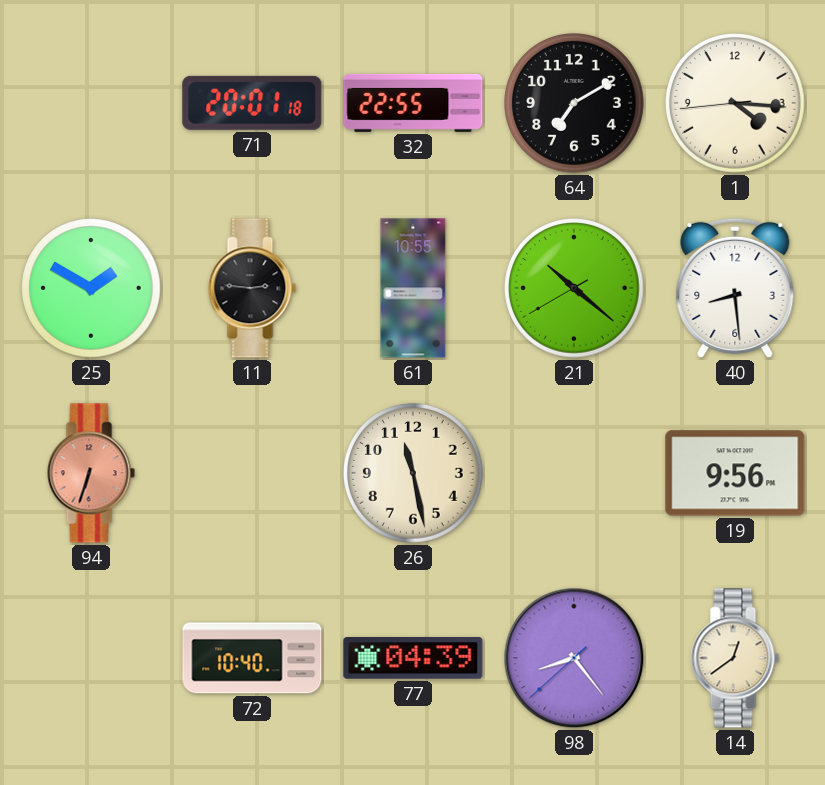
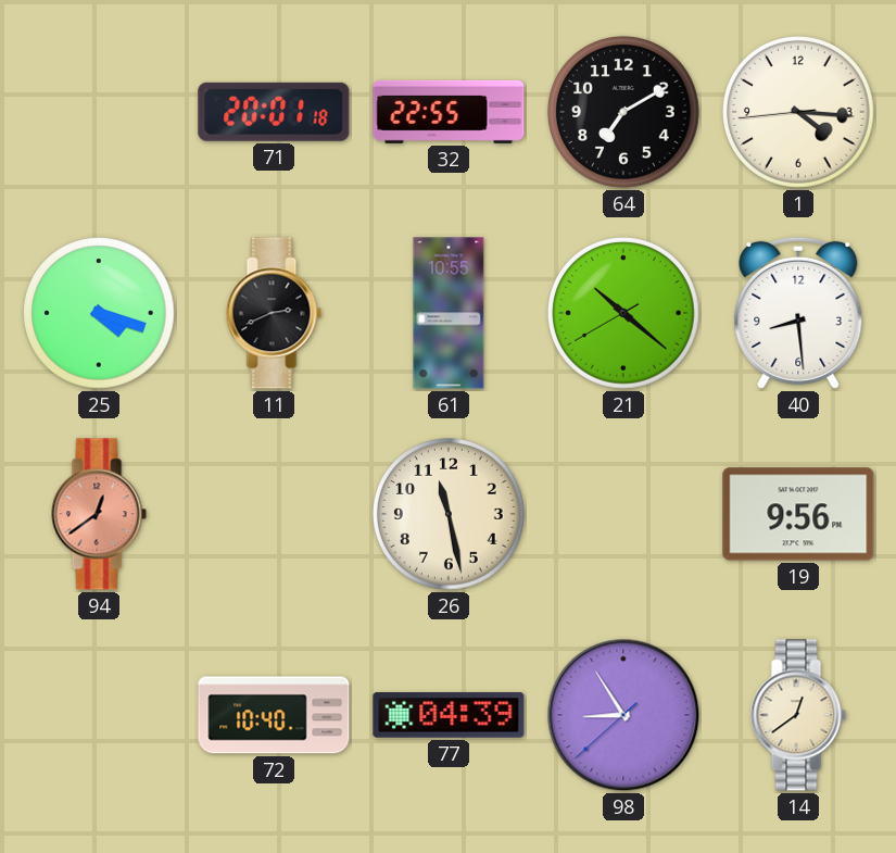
25: 1:50 -> 4:18 (100, 314)
11: 2:46 -> 2:41 (274, 313)
94: 6:33 -> 12:39 (99, 514)
98: 8:23 -> 8:54 (623, 715)
